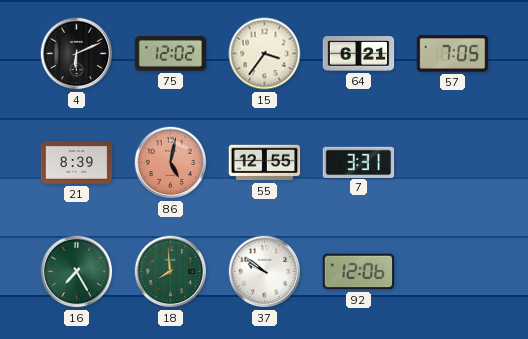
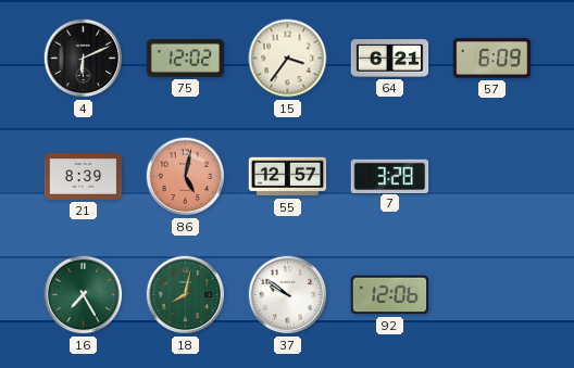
57: 7:05 -> 6:09 (492, 59)
55: 12:55 -> 12:57 (288, 177)
7: 3:31 -> 3:28 (390, 176)
18: 7:59 -> 8:02 (186, 295)
